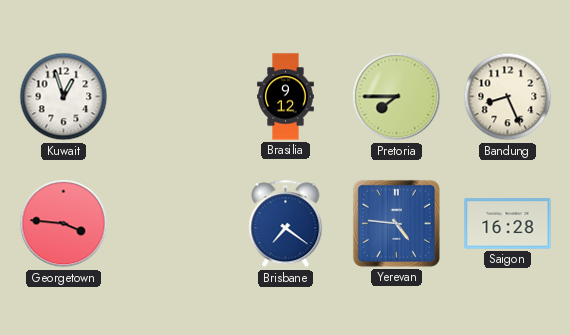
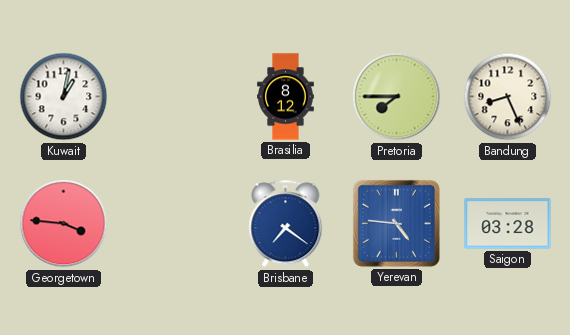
Kuwait: 12:57 -> 1:02 (64, 97)
Brasilia: 9:12 -> 8:12 (286, 97)
Saigon: 16:28 -> 03:28 (508, 224)
